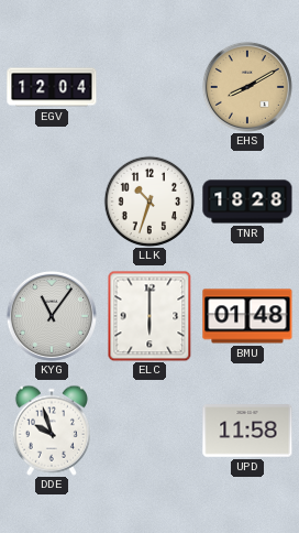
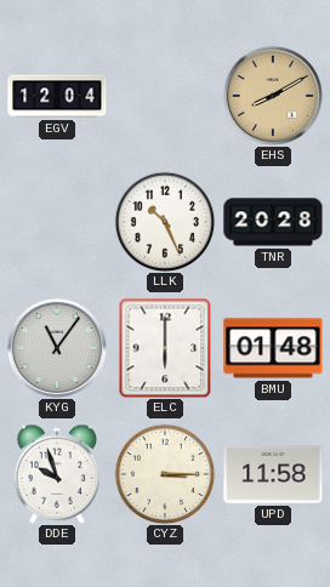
LLK: 10:33 -> 10:26 (165, 222)
TNR: 18:28 -> 20:28 (273, 222)
CYZ: none -> 3:15 (165, 474)
